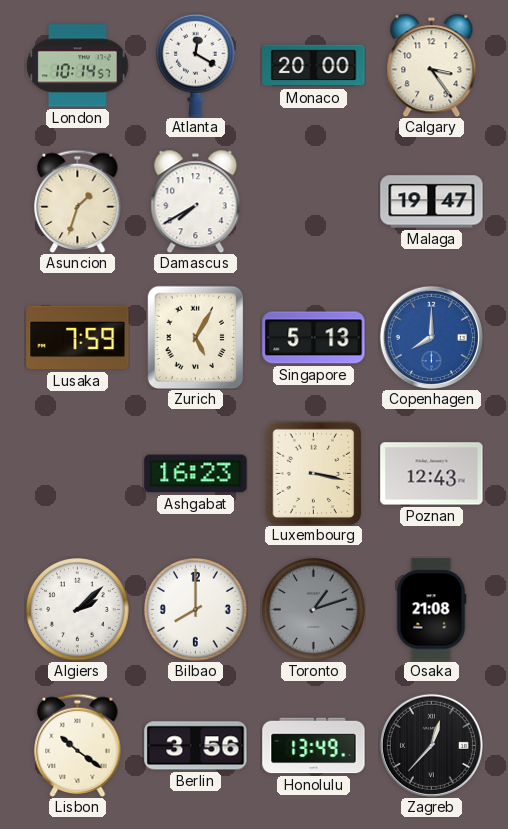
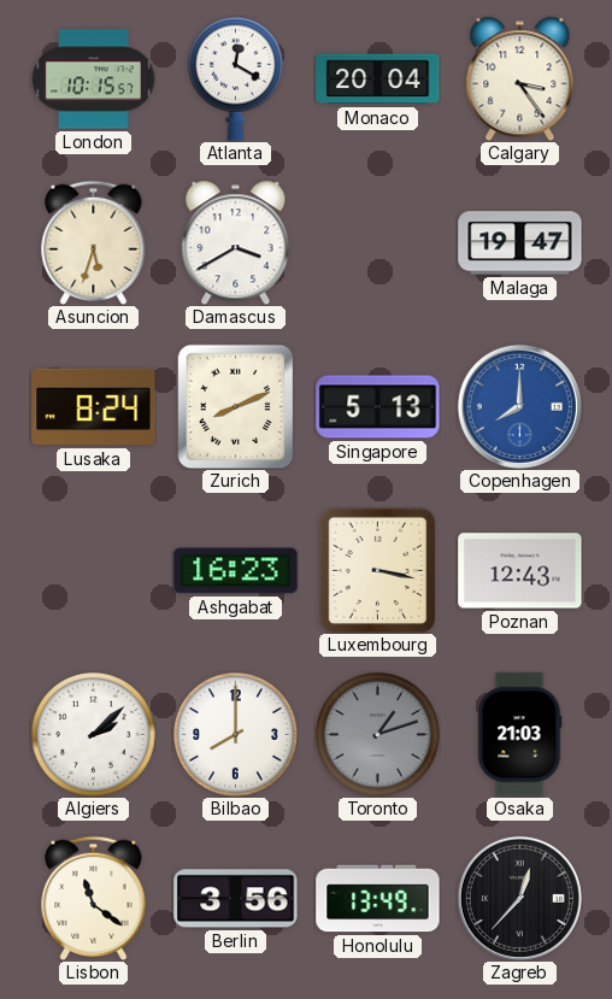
London: 10:14 -> 10:15 (94, 80)
Monaco: 20:00 -> 20:04 (378, 80)
Asuncion: 1:33 -> 5:33 (94, 242)
Damascus: 7:40 -> 3:40 (236, 242)
Lusaka: 7:59 -> 8:24 (94, 407)
Zurich: 5:05 -> 8:11 (236, 406)
Osaka: 21:08 -> 21:03 (519, 735)
Lisbon: 10:21 -> 11:21 (94, 898)
